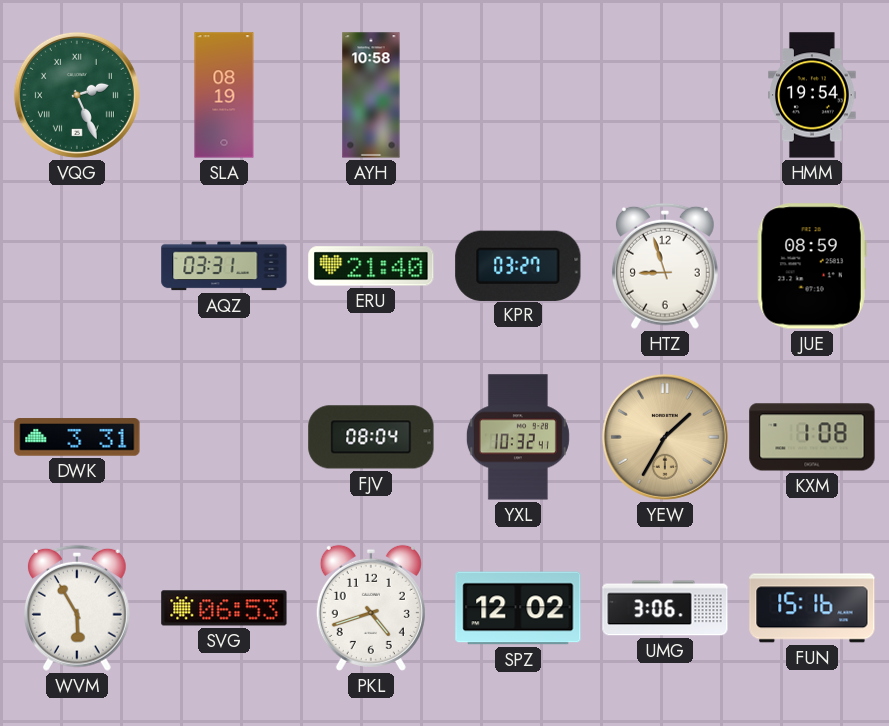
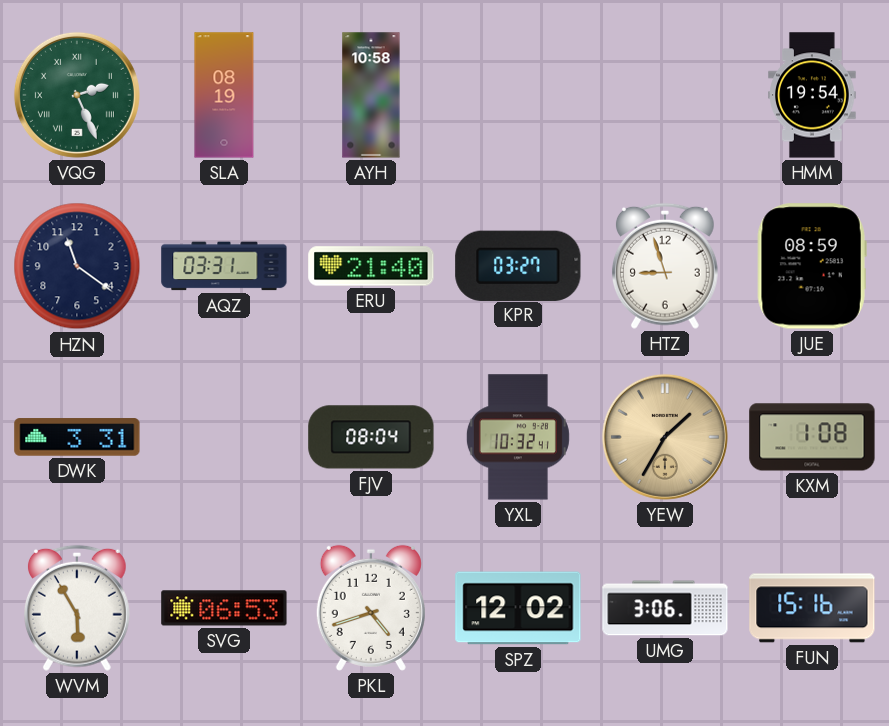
HZN: none -> 11:21 (77, 266)
